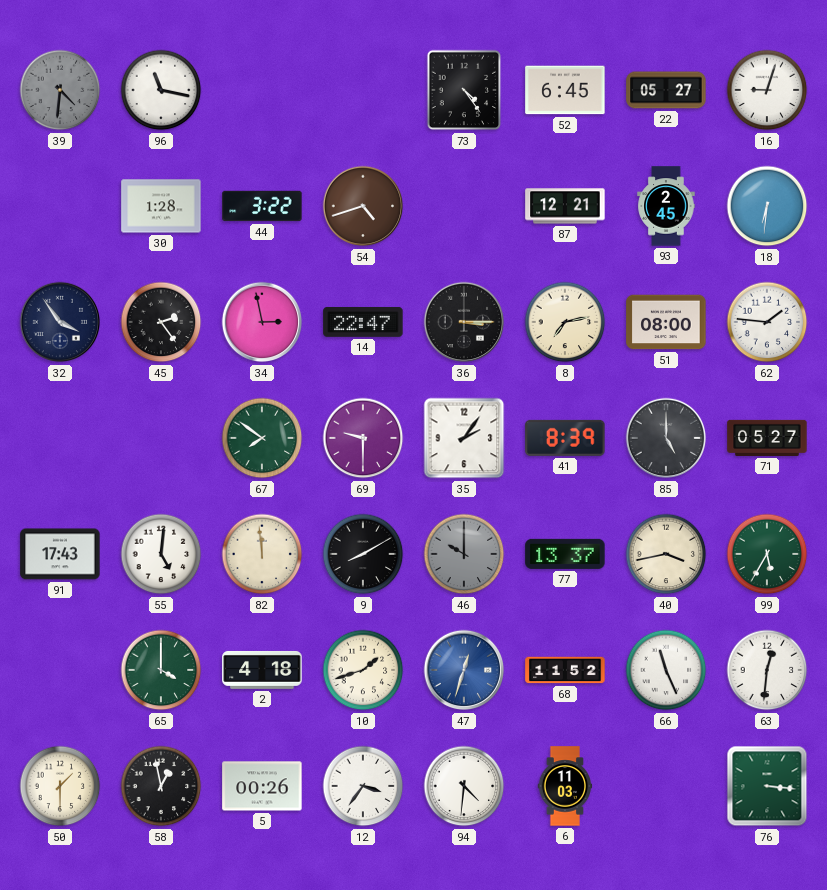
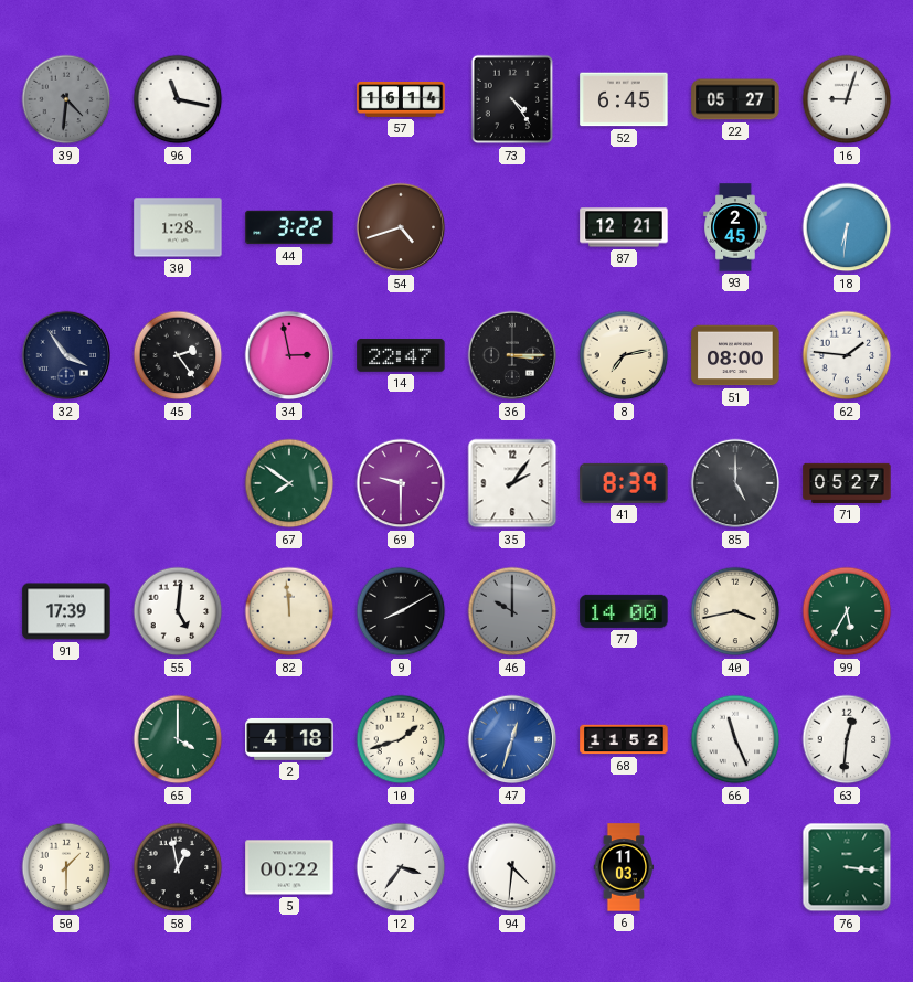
57: none -> 16:14 (401, 100)
91: 17:43 -> 17:39 (66, 611)
77: 13:37 -> 14:00 (624, 611)
5: 00:26 -> 00:22 (289, 867)
